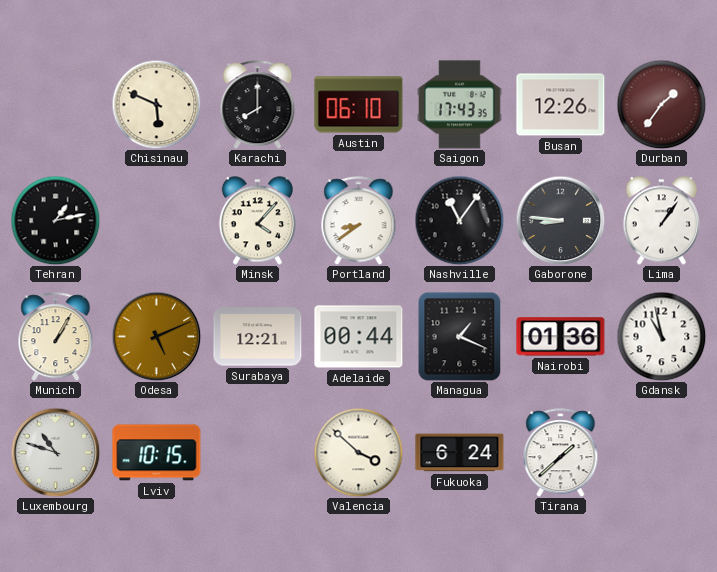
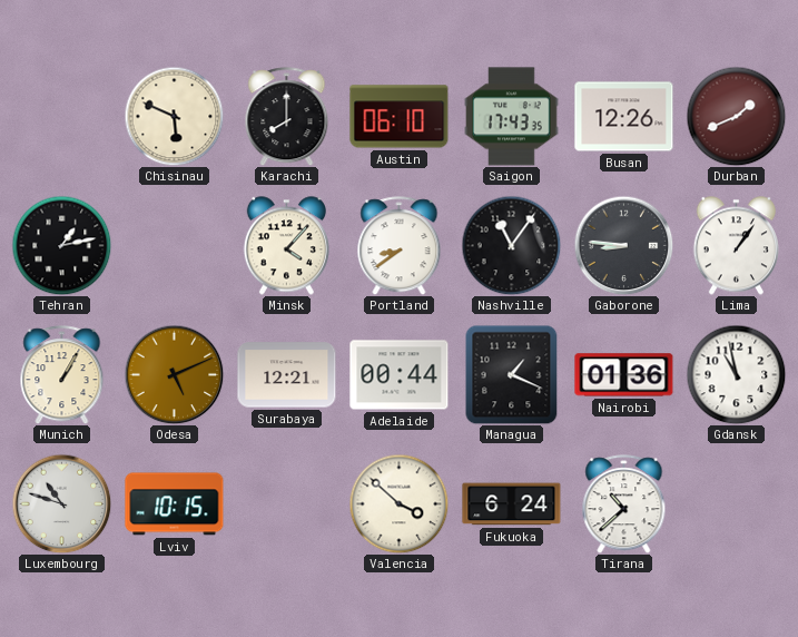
Durban: 1:36 -> 1:41 (736, 116)
Tirana: 1:38 -> 10:38 (624, 504)
